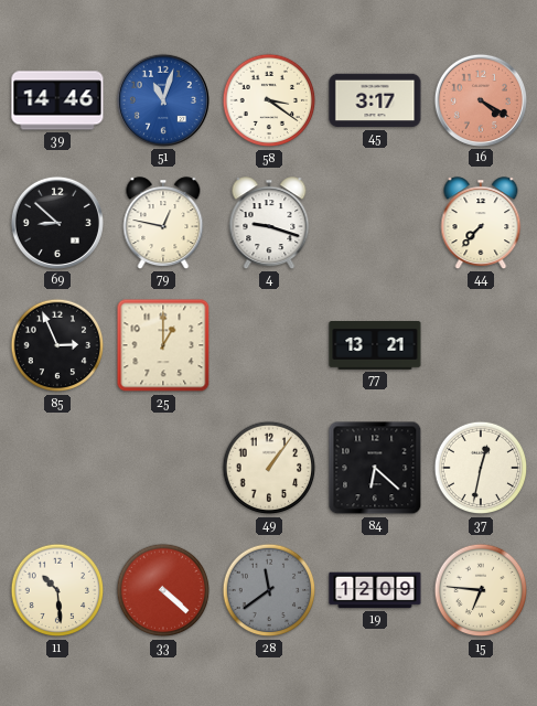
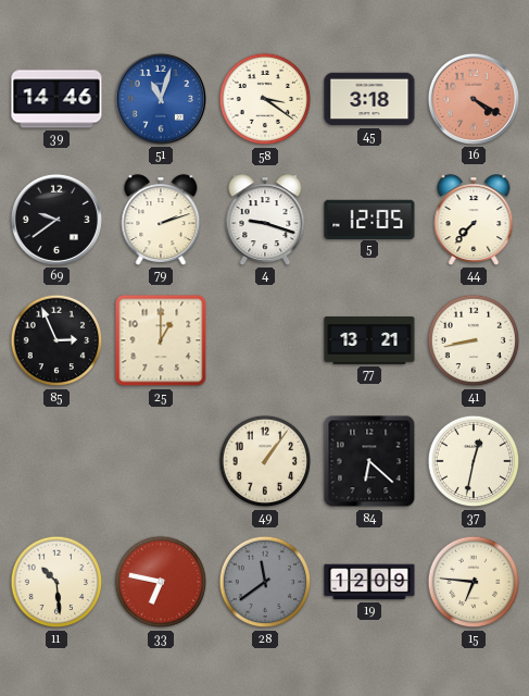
45: 3:17 -> 3:18 (369, 99)
69: 8:52 -> 9:39 (56, 220)
79: 12:47 -> 2:12 (161, 220)
5: none -> 12:05 (369, 219)
41: none -> 8:43 (474, 340)
33: 4:22 -> 6:47 (161, 582)
